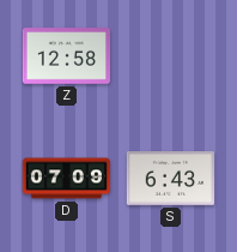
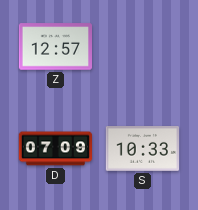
Z: 12:58 -> 12:57 (55, 47)
S: 6:43 -> 10:33 (142, 149)
